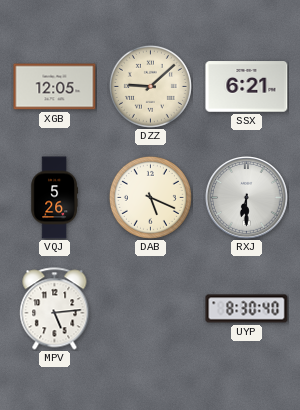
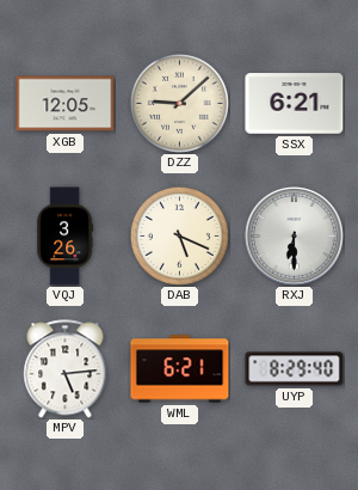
VQJ: 5:26 -> 3:26 (64, 237)
WML: none -> 6:21 (180, 369)
UYP: 8:30 -> 8:29 (295, 369)
